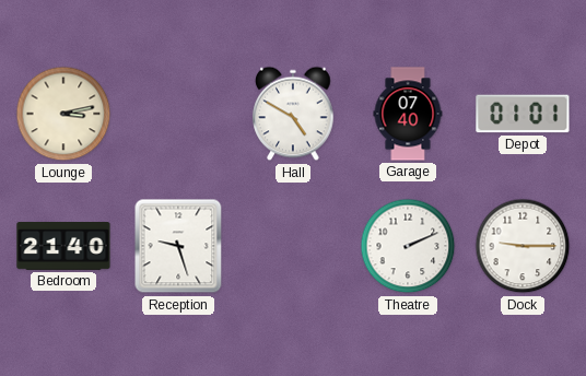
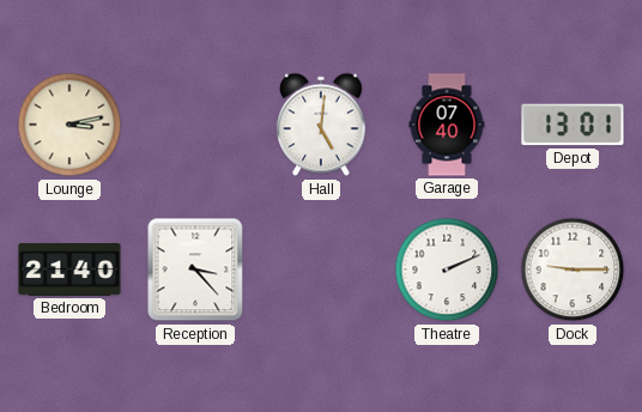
Hall: 4:50 -> 5:01 (321, 125)
Depot: 01:01 -> 13:01 (573, 125)
Reception: 9:27 -> 3:23 (195, 269)
